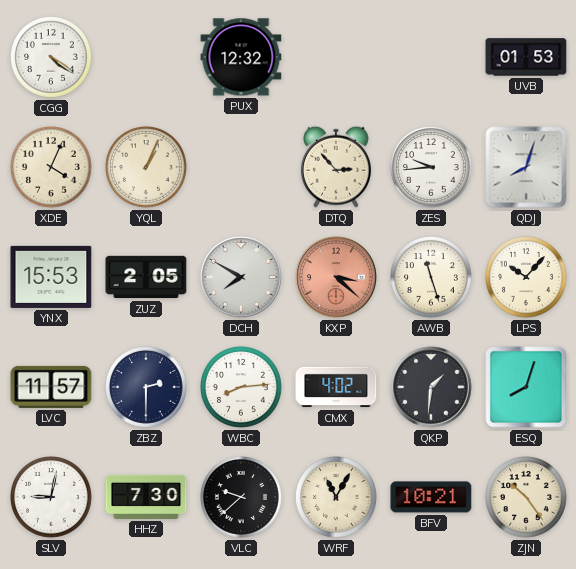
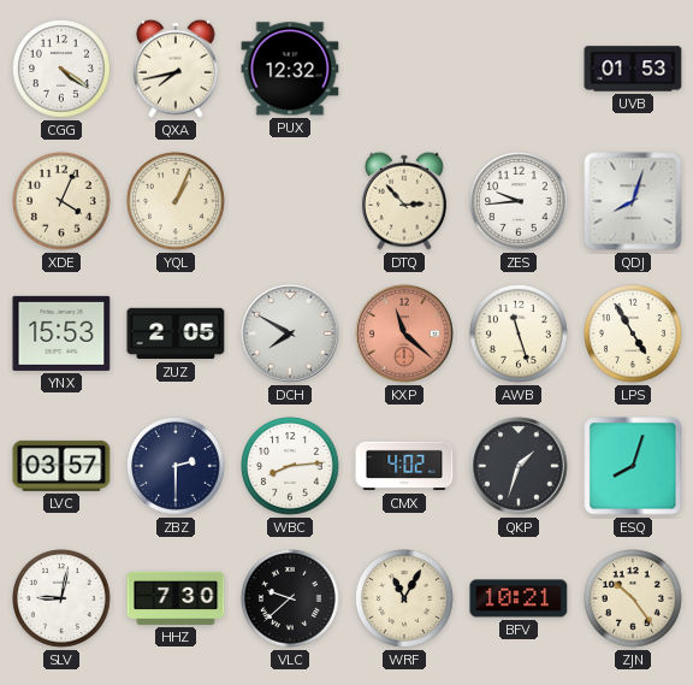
QXA: none -> 7:43 (176, 69)
KXP: 3:22 -> 11:22 (404, 333)
LPS: 10:07 -> 4:55 (634, 335)
LVC: 11:57 -> 03:57 (61, 466)
QKP: 1:31 -> 1:33 (519, 466)
